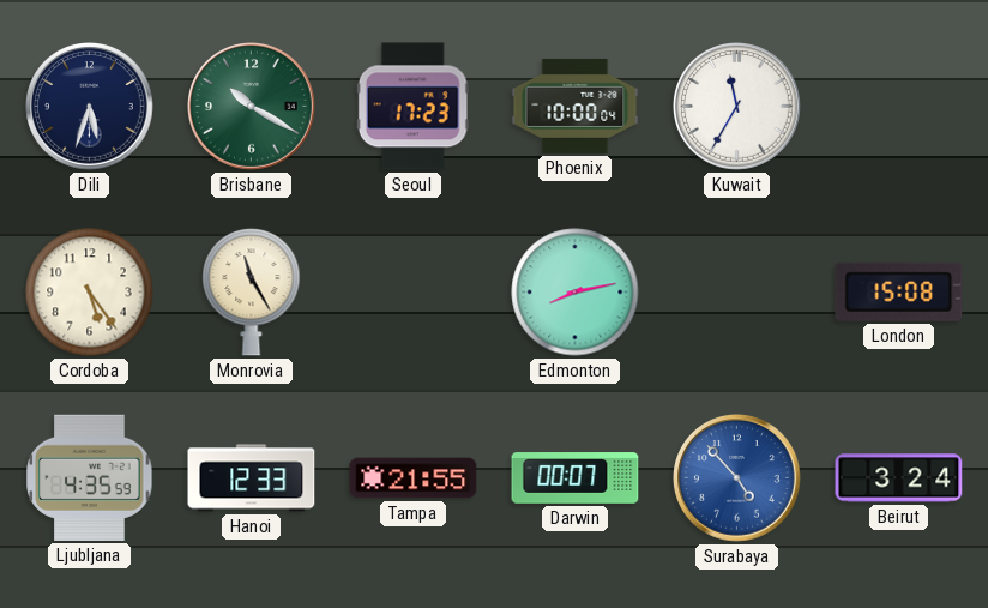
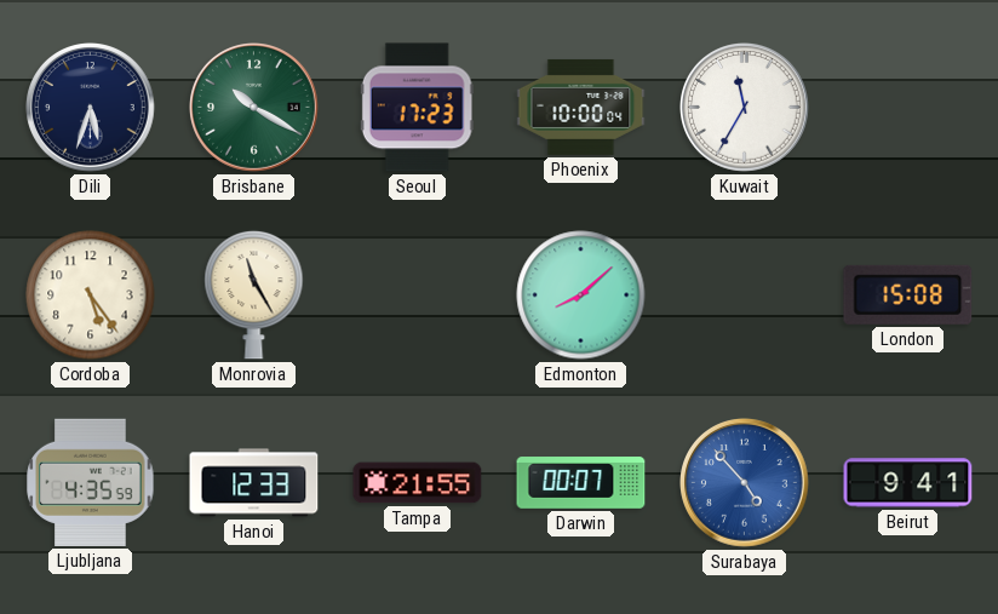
Edmonton: 8:13 -> 8:08 (581, 295)
Beirut: 3:24 -> 9:41 (908, 483)
